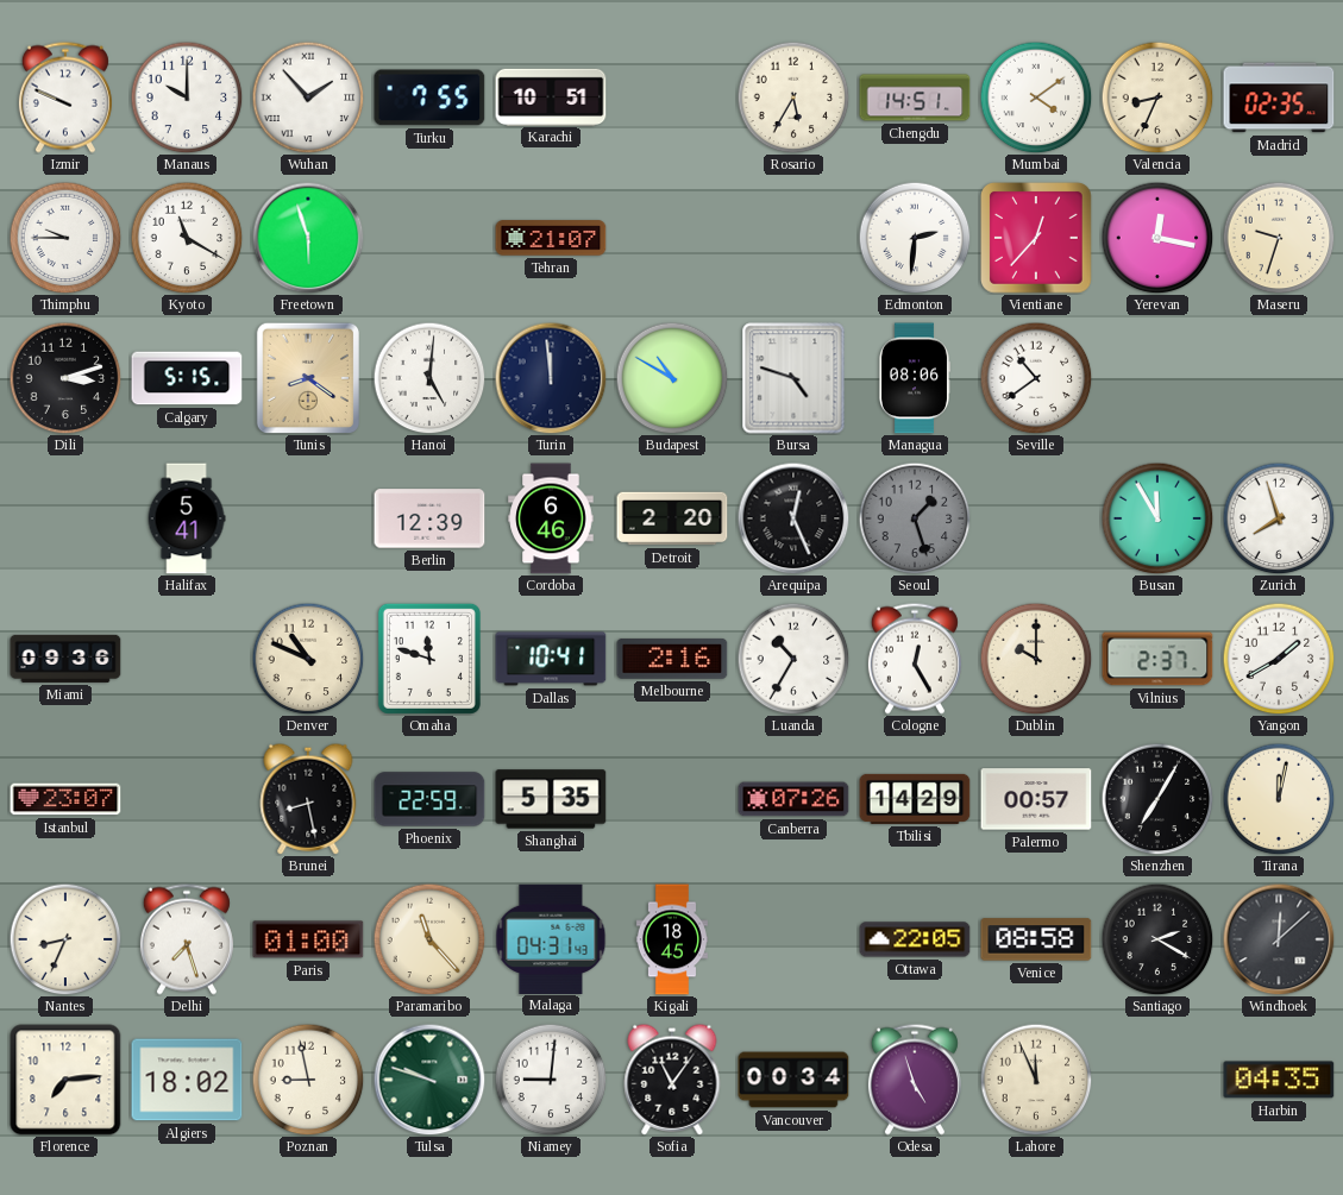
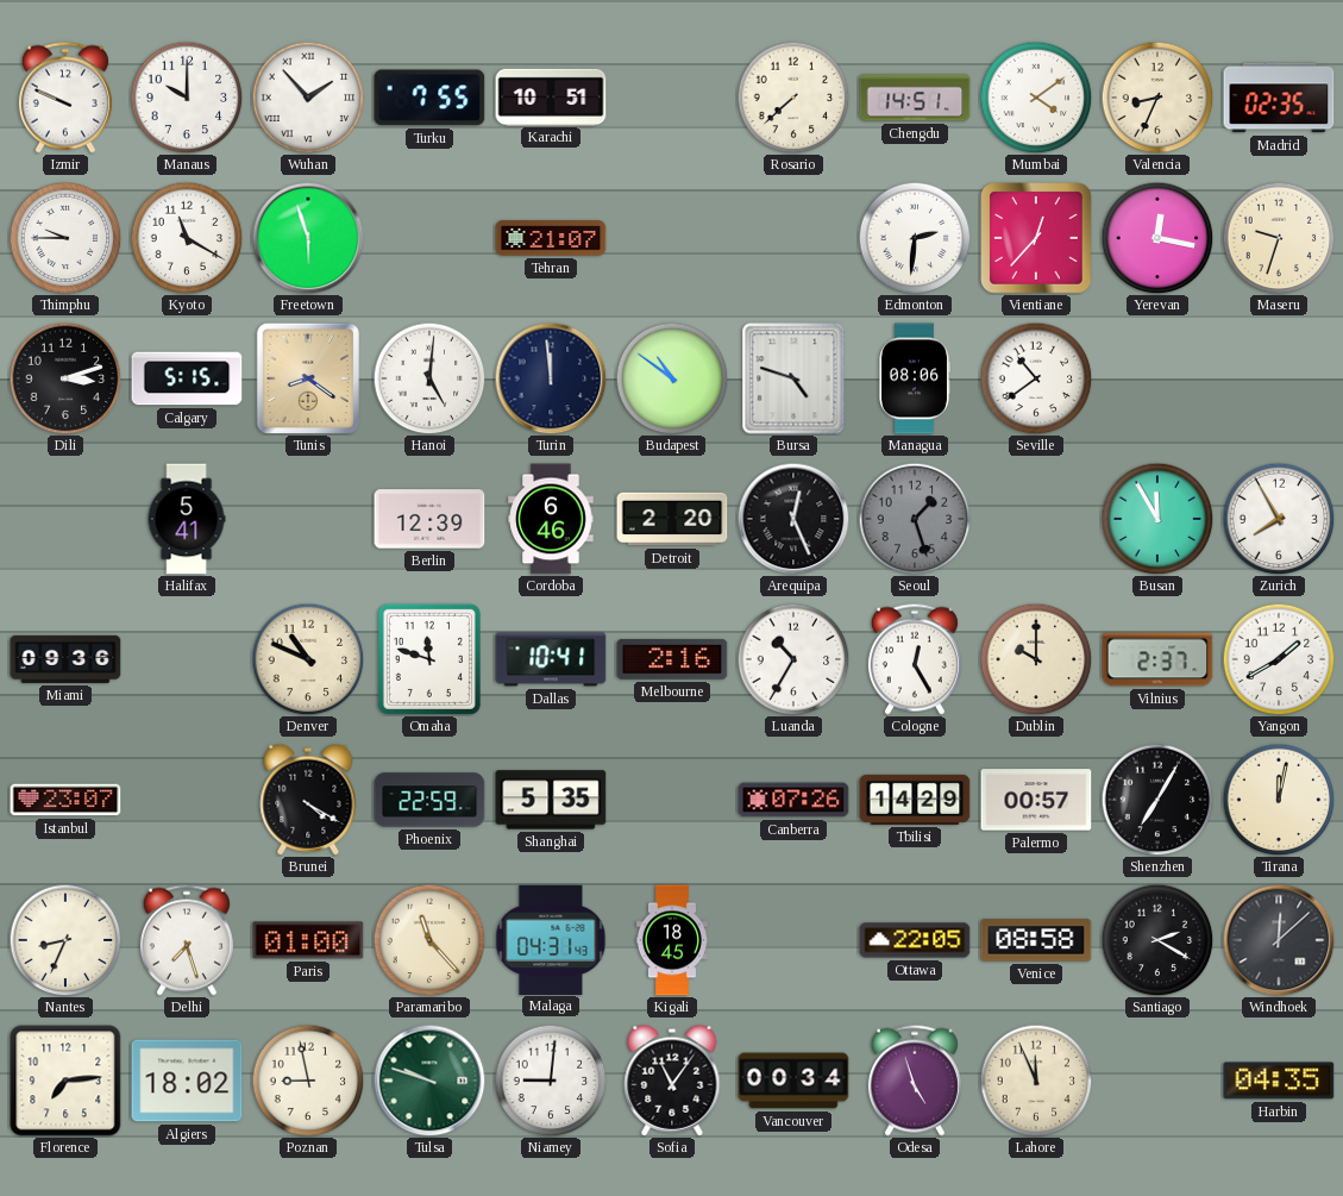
Rosario: 5:35 -> 7:38 (793, 98)
Budapest: 10:50 -> 10:51 (672, 378)
Zurich: 7:57 -> 7:55 (1279, 519)
Brunei: 8:28 -> 4:20 (308, 800)
